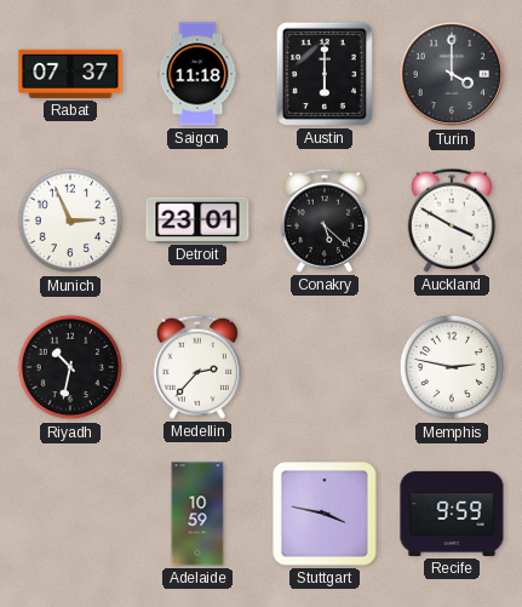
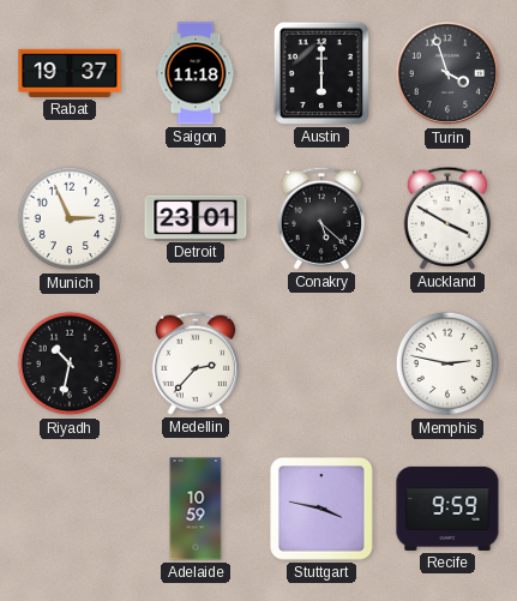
Rabat: 07:37 -> 19:37 (70, 73)
Turin: 4:00 -> 3:57 (447, 73)
